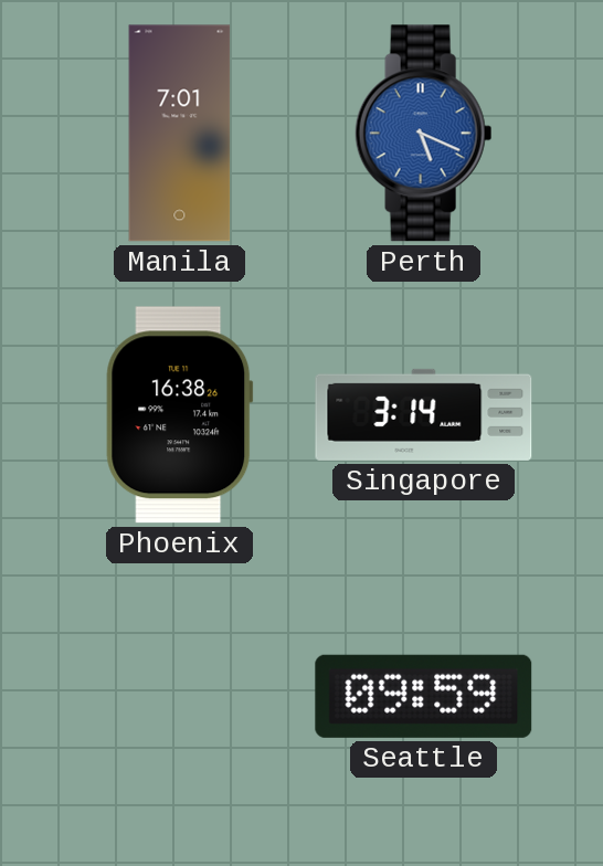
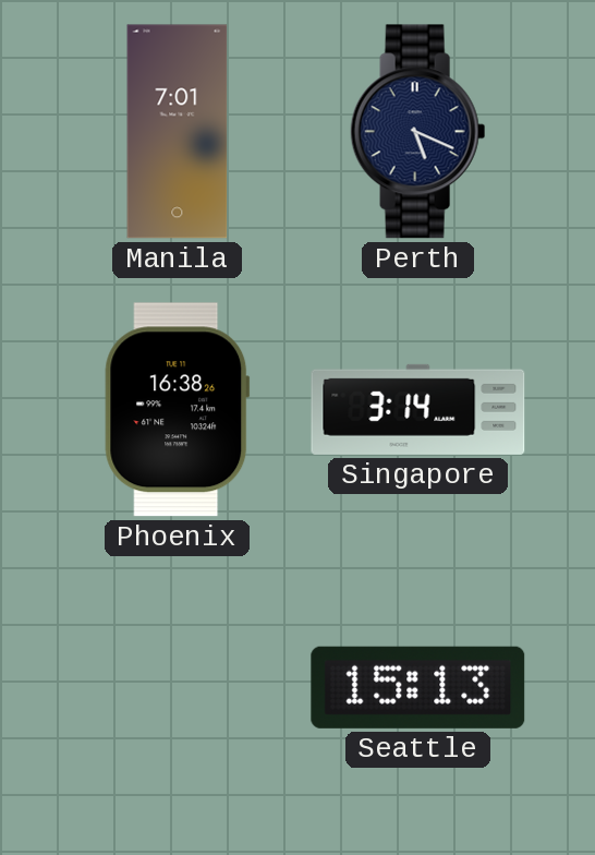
Perth dial: blue -> navy (418, 132)
Seattle: 09:59 -> 15:13 (418, 687)
